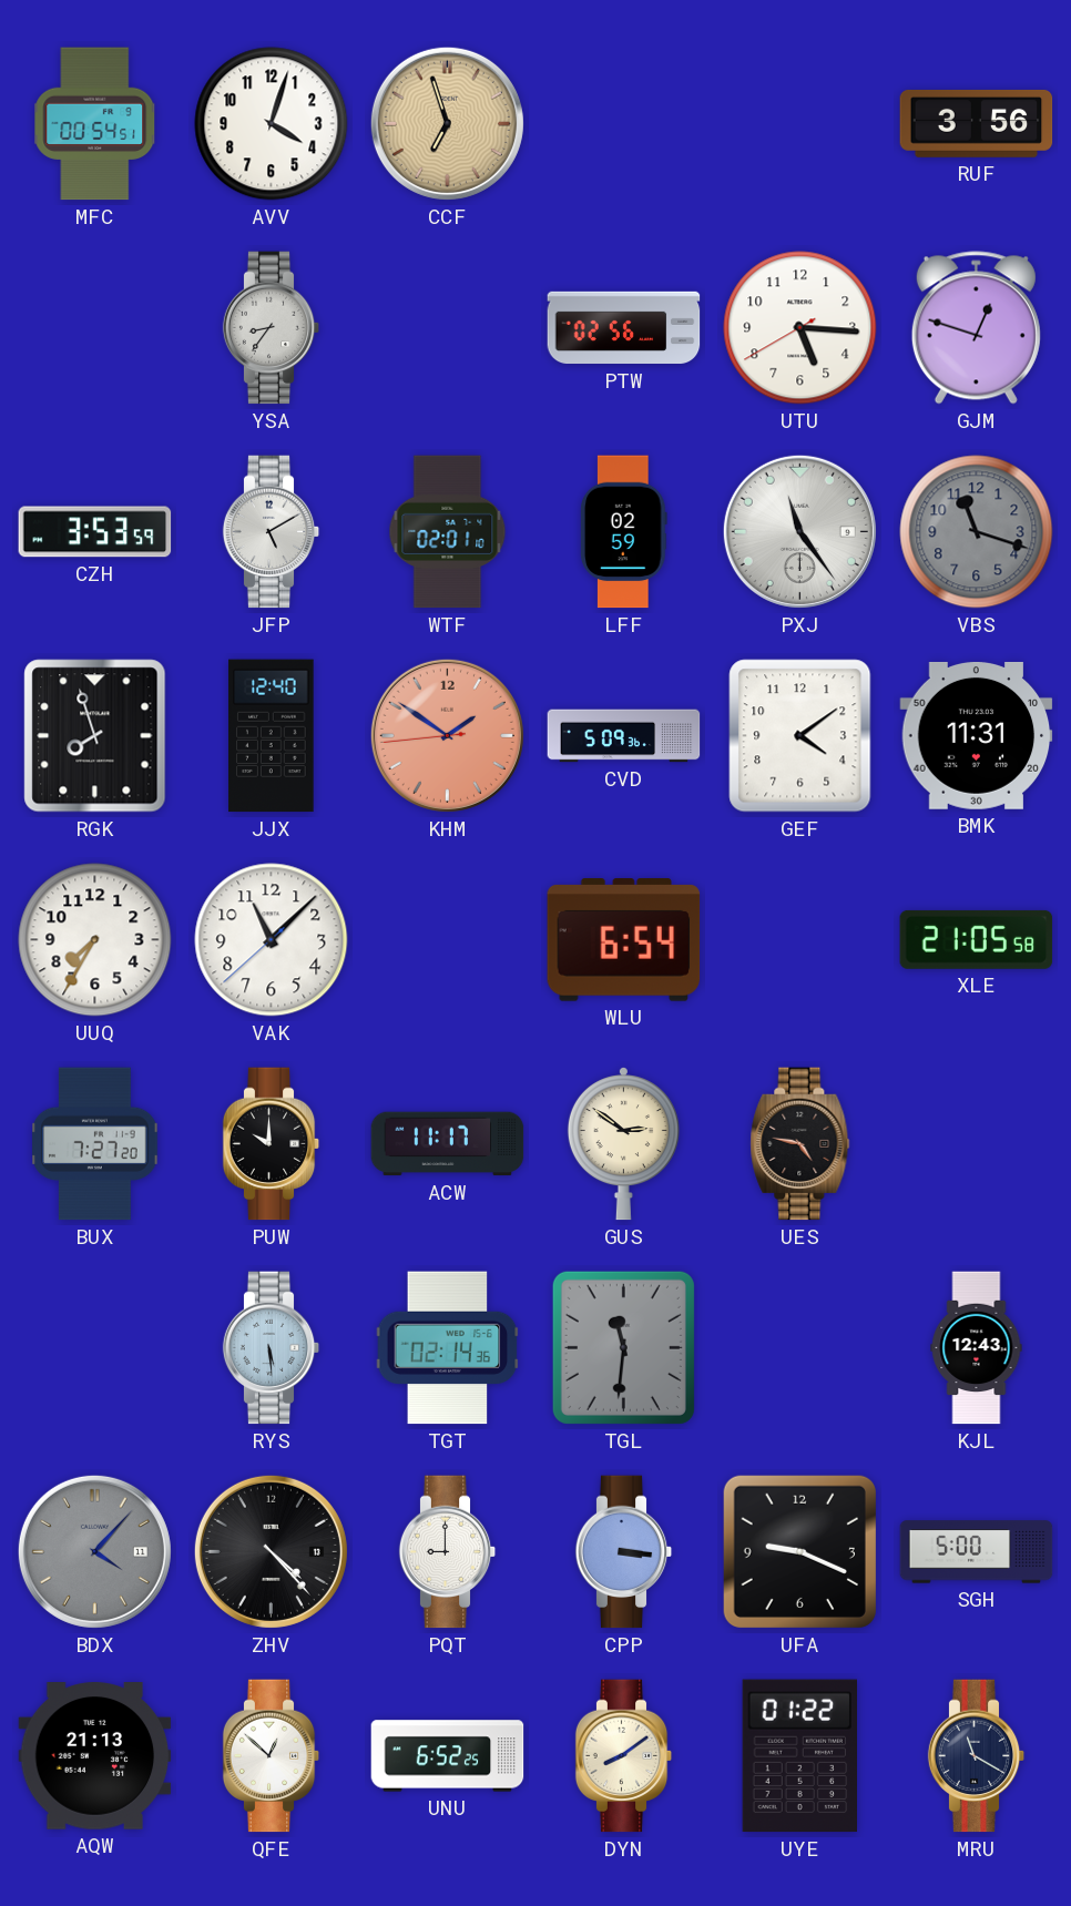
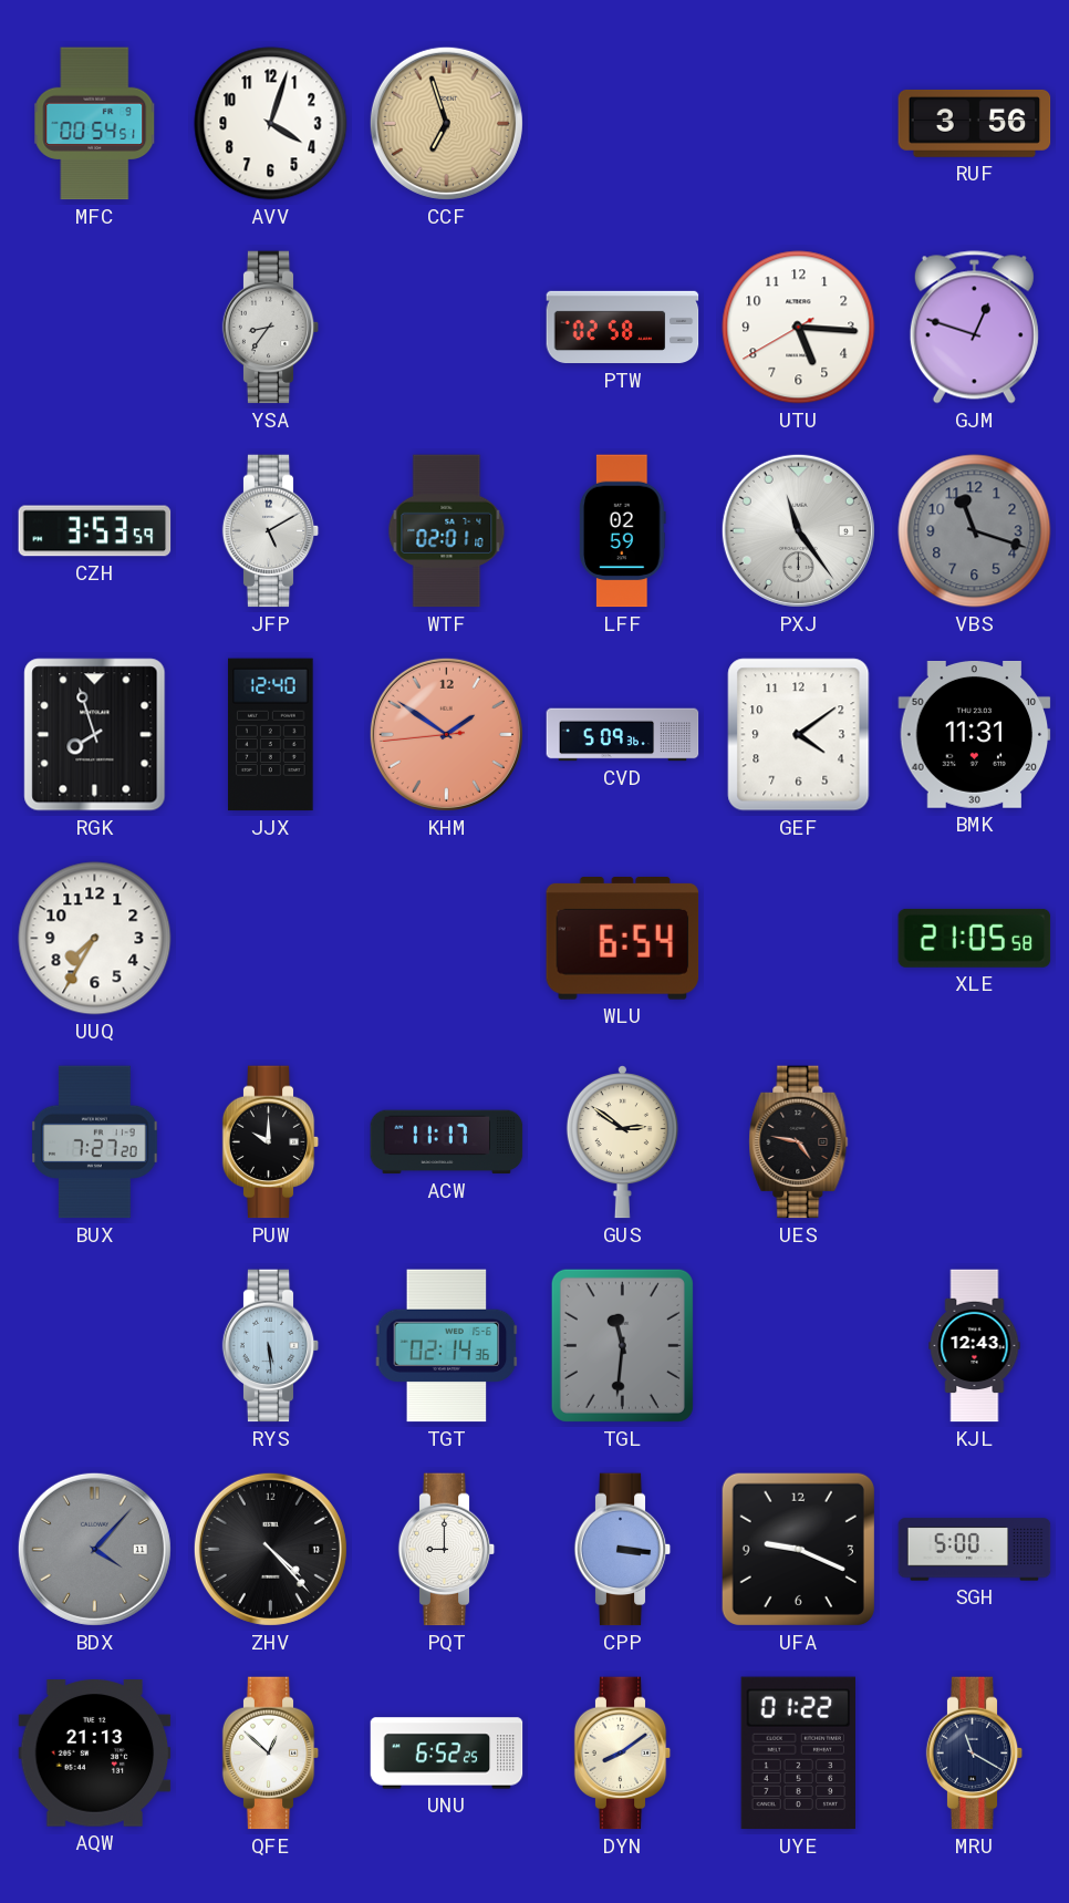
PTW: 02:56 -> 02:58 (623, 328)
VAK: 11:07 -> none (272, 940)
